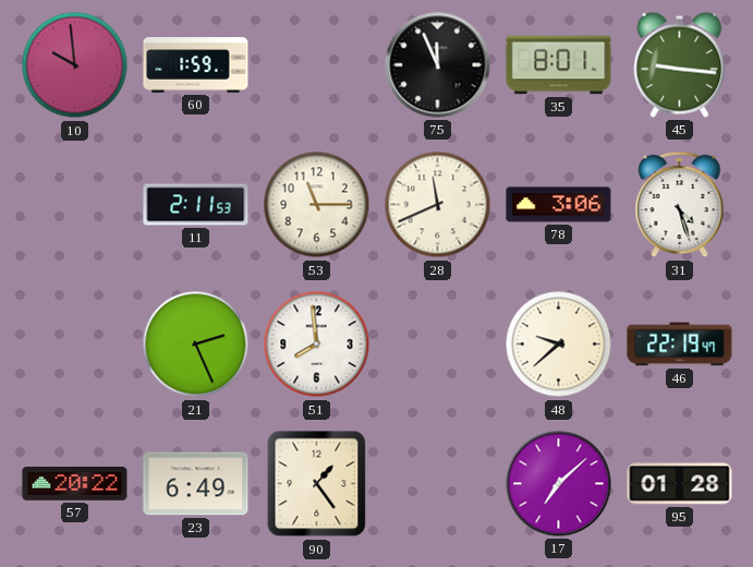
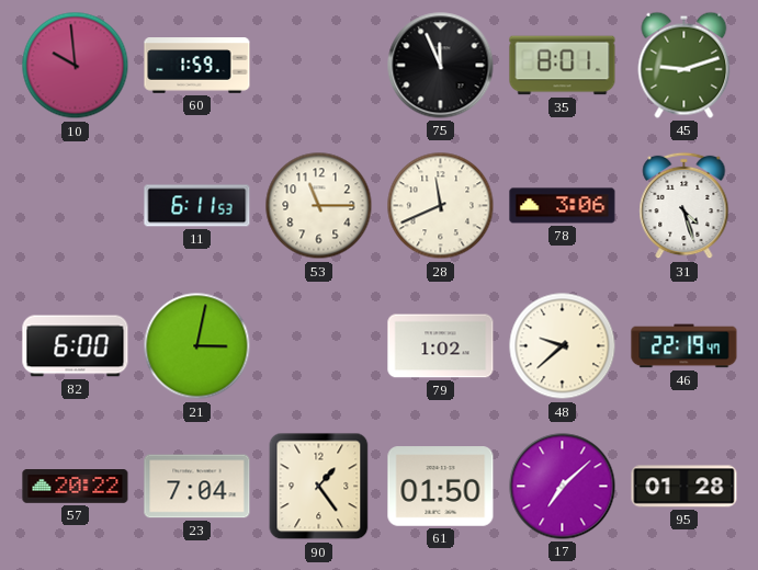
45: 9:16 -> 9:12 (685, 65)
11: 2:11 -> 6:11 (197, 206)
82: none -> 6:00 (76, 346)
21: 2:26 -> 3:02 (197, 346)
51: 7:59 -> none (317, 345)
79: none -> 1:02 (441, 346)
23: 6:49 -> 7:04 (197, 487)
61: none -> 01:50 (441, 487)
